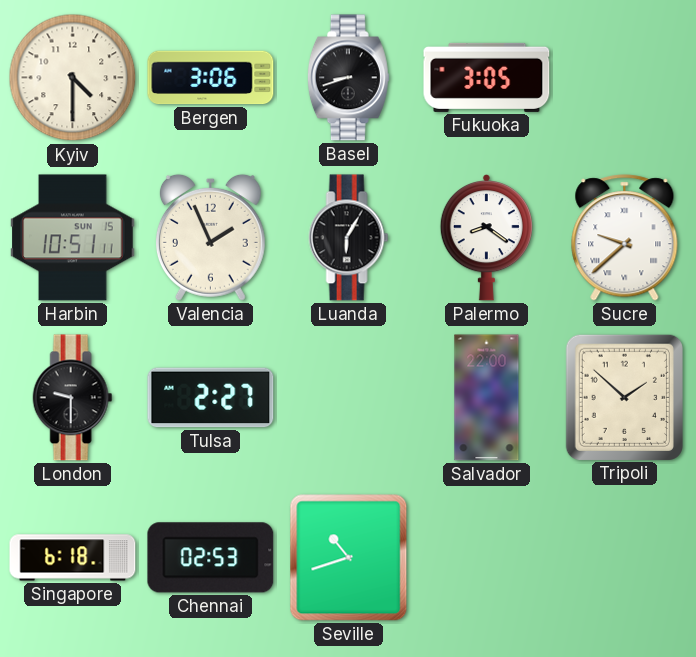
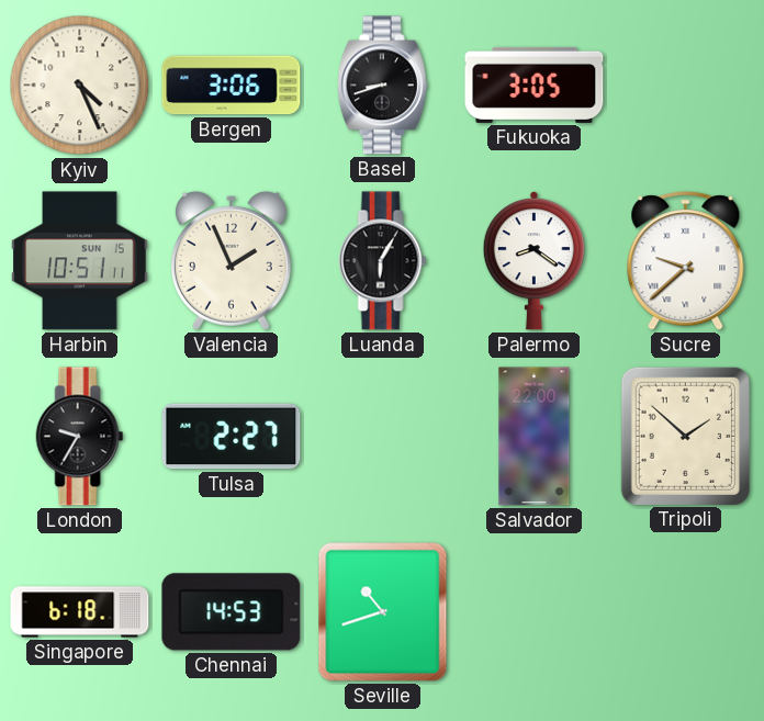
Kyiv: 4:30 -> 4:26 (80, 86)
London: 9:30 -> 9:35 (80, 437)
Chennai: 02:53 -> 14:53 (232, 612)
